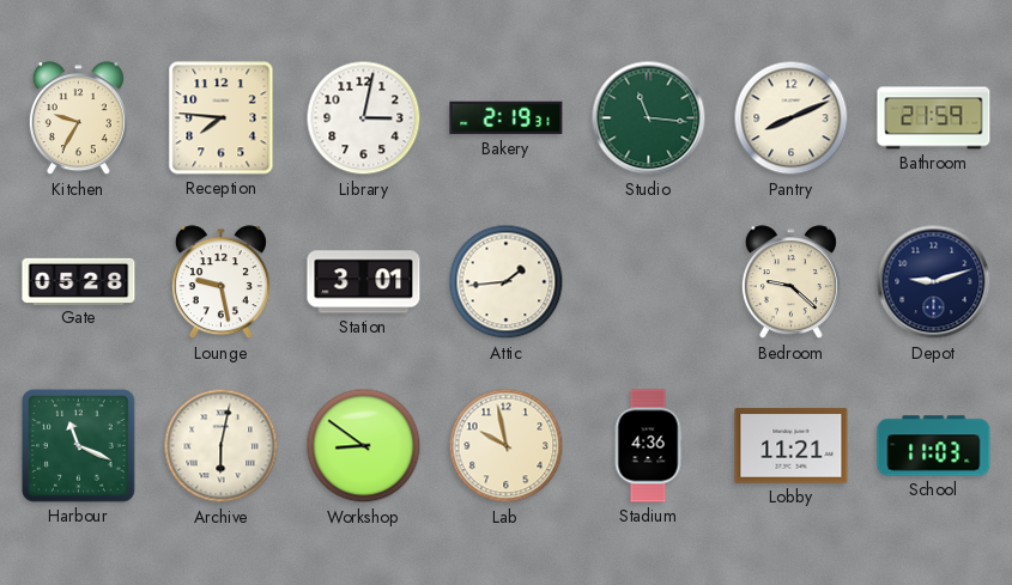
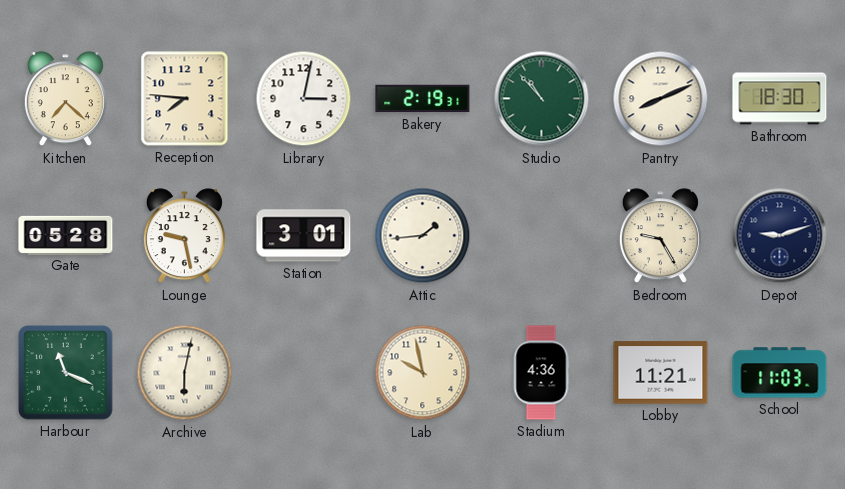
Kitchen: 9:35 -> 7:22 (65, 99)
Studio: 11:16 -> 10:53 (542, 99)
Bathroom: 21:59 -> 18:30 (780, 99)
Bedroom: 9:22 -> 9:25 (660, 236)
Workshop: 8:51 -> none (364, 446)
